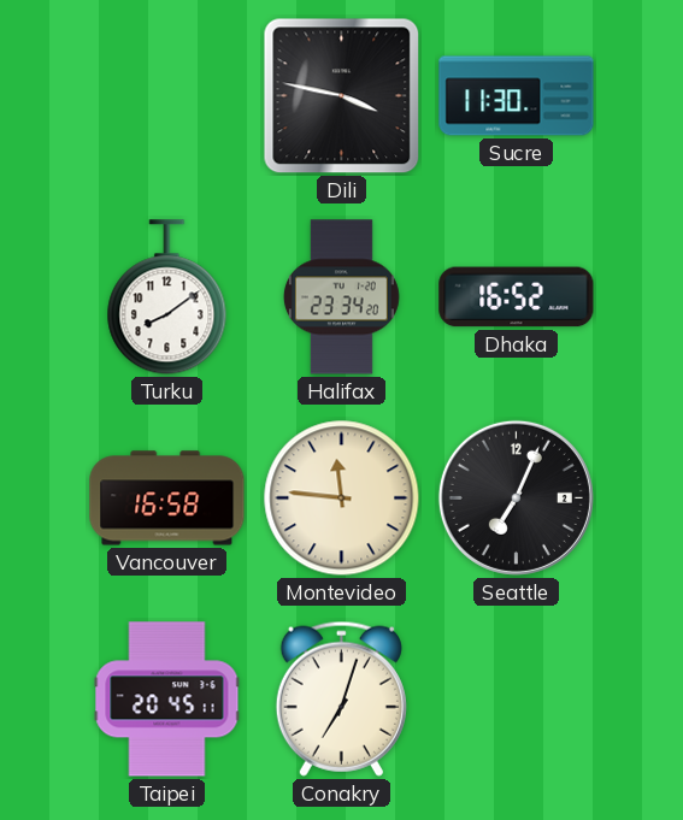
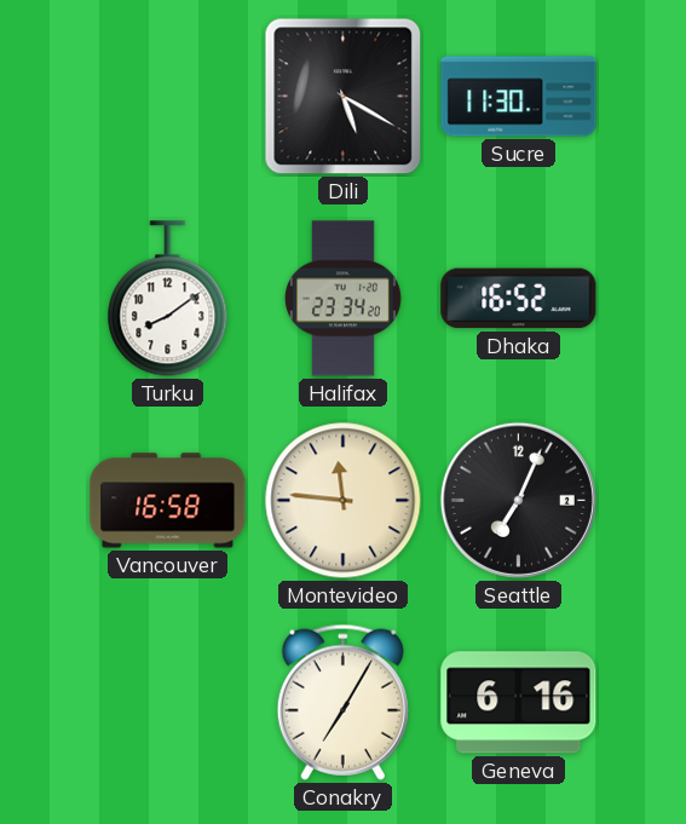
Dili: 3:47 -> 5:20 (344, 97)
Taipei: 20:45 -> none (167, 700)
Conakry: 7:03 -> 7:05 (342, 702)
Geneva: none -> 6:16 (519, 703)
